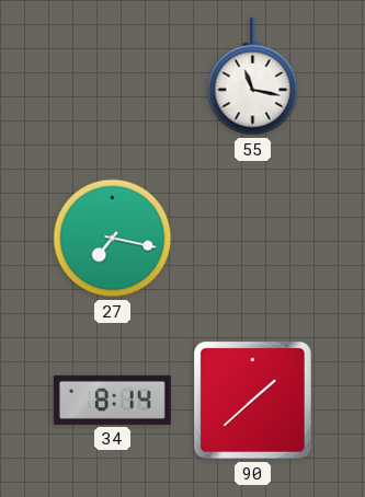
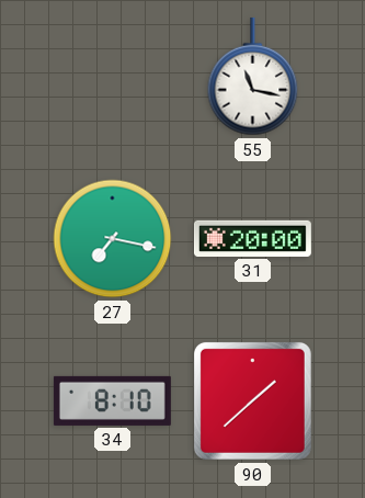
31: none -> 20:00 (252, 238)
34: 8:14 -> 8:10 (112, 400)
